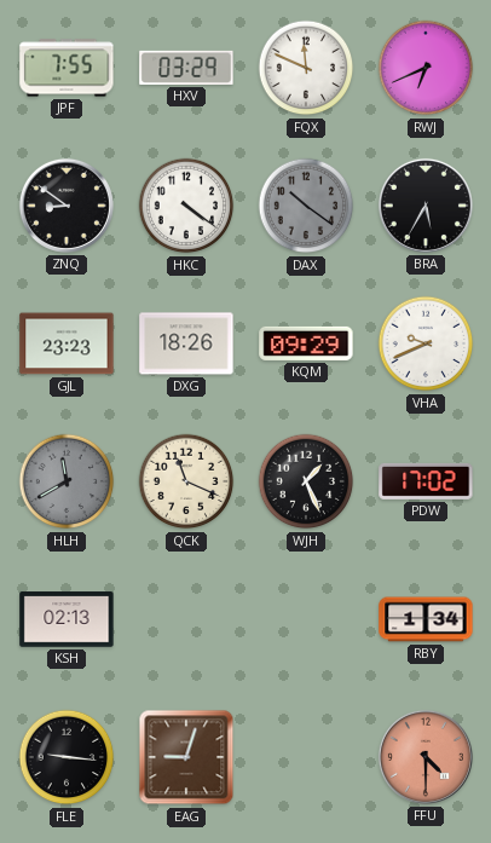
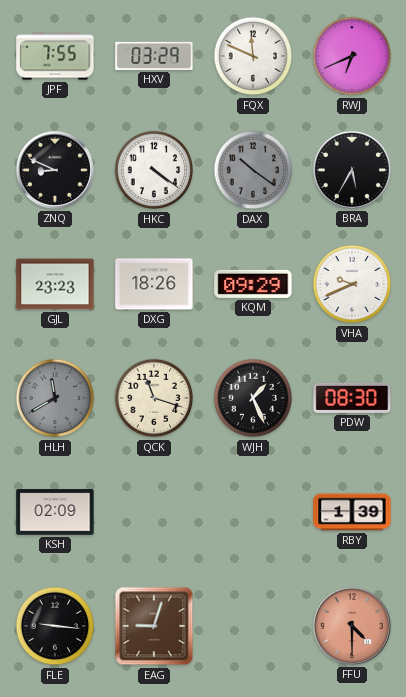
ZNQ: 8:51 -> 8:49 (55, 170)
QCK: 11:19 -> 11:18 (154, 398)
PDW: 17:02 -> 08:30 (352, 398)
KSH: 02:13 -> 02:09 (55, 512)
RBY: 1:34 -> 1:39 (352, 512)
